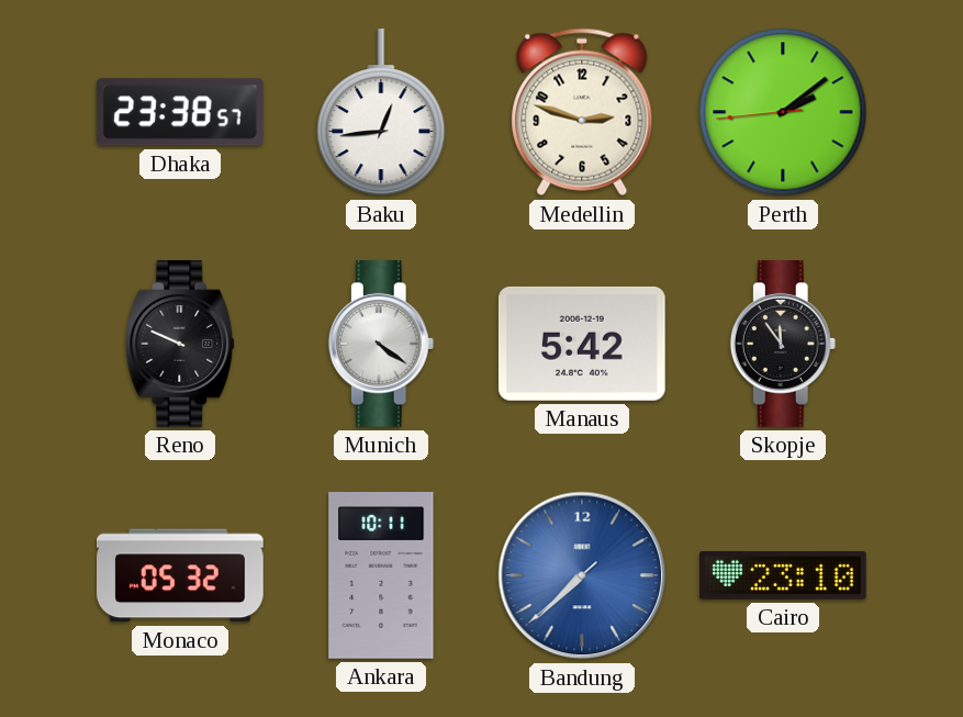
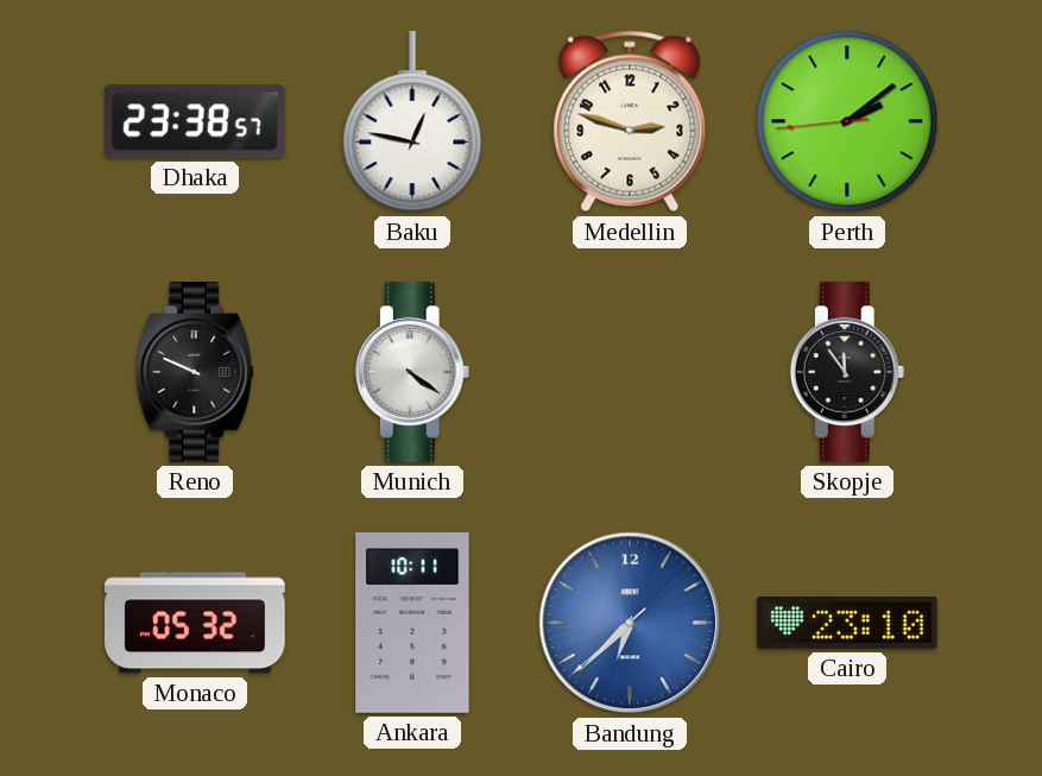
Baku: 12:44 -> 12:47 (412, 122)
Manaus: 5:42 -> none (582, 344)
Bandung: 7:37 -> 6:37 (630, 623)
